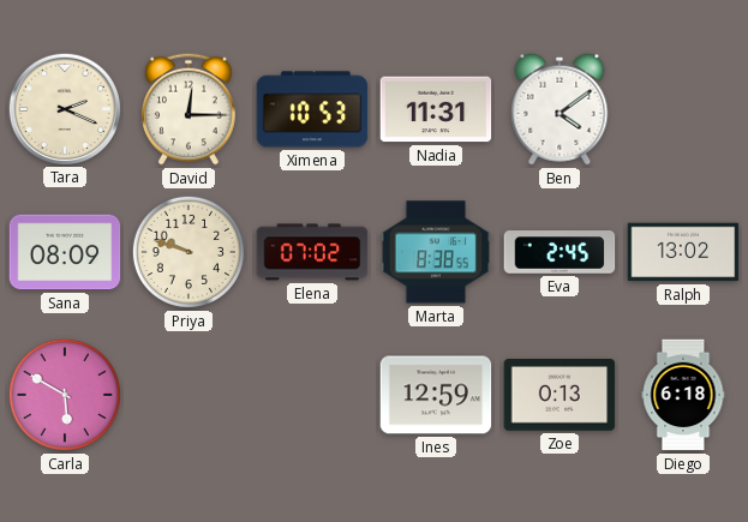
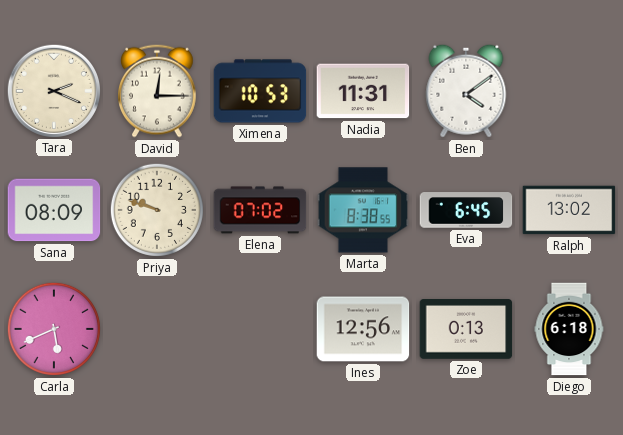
Eva: 2:45 -> 6:45 (466, 210)
Carla: 5:50 -> 5:41 (54, 329)
Ines: 12:59 -> 12:56 (363, 329)
